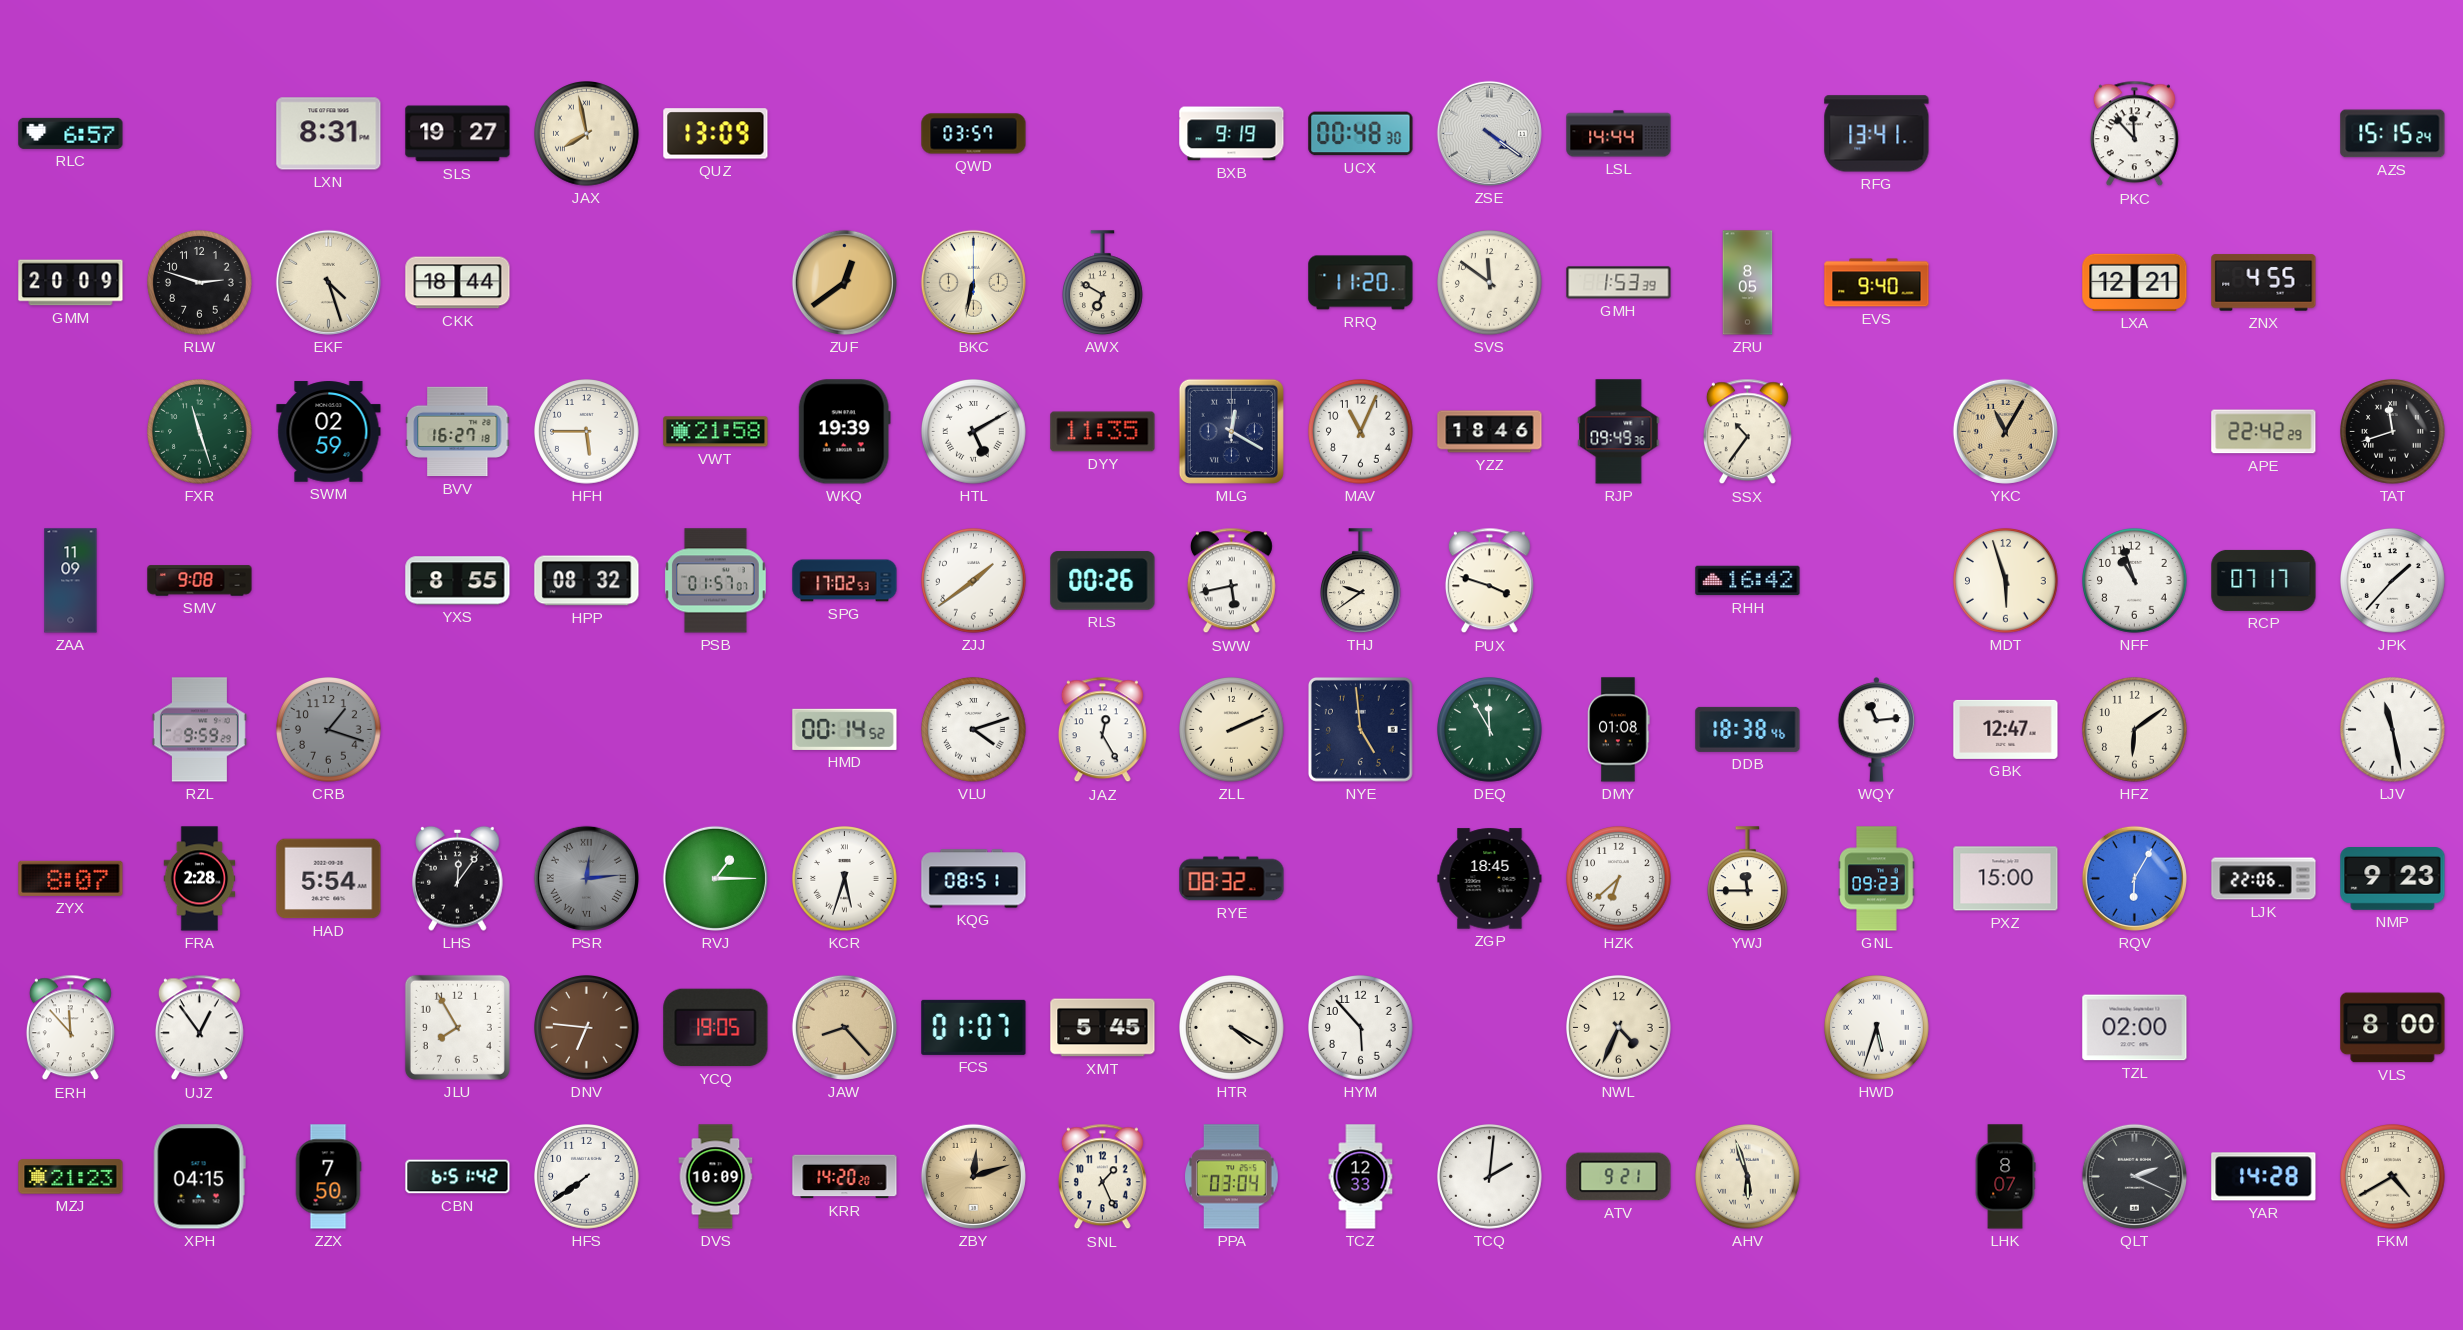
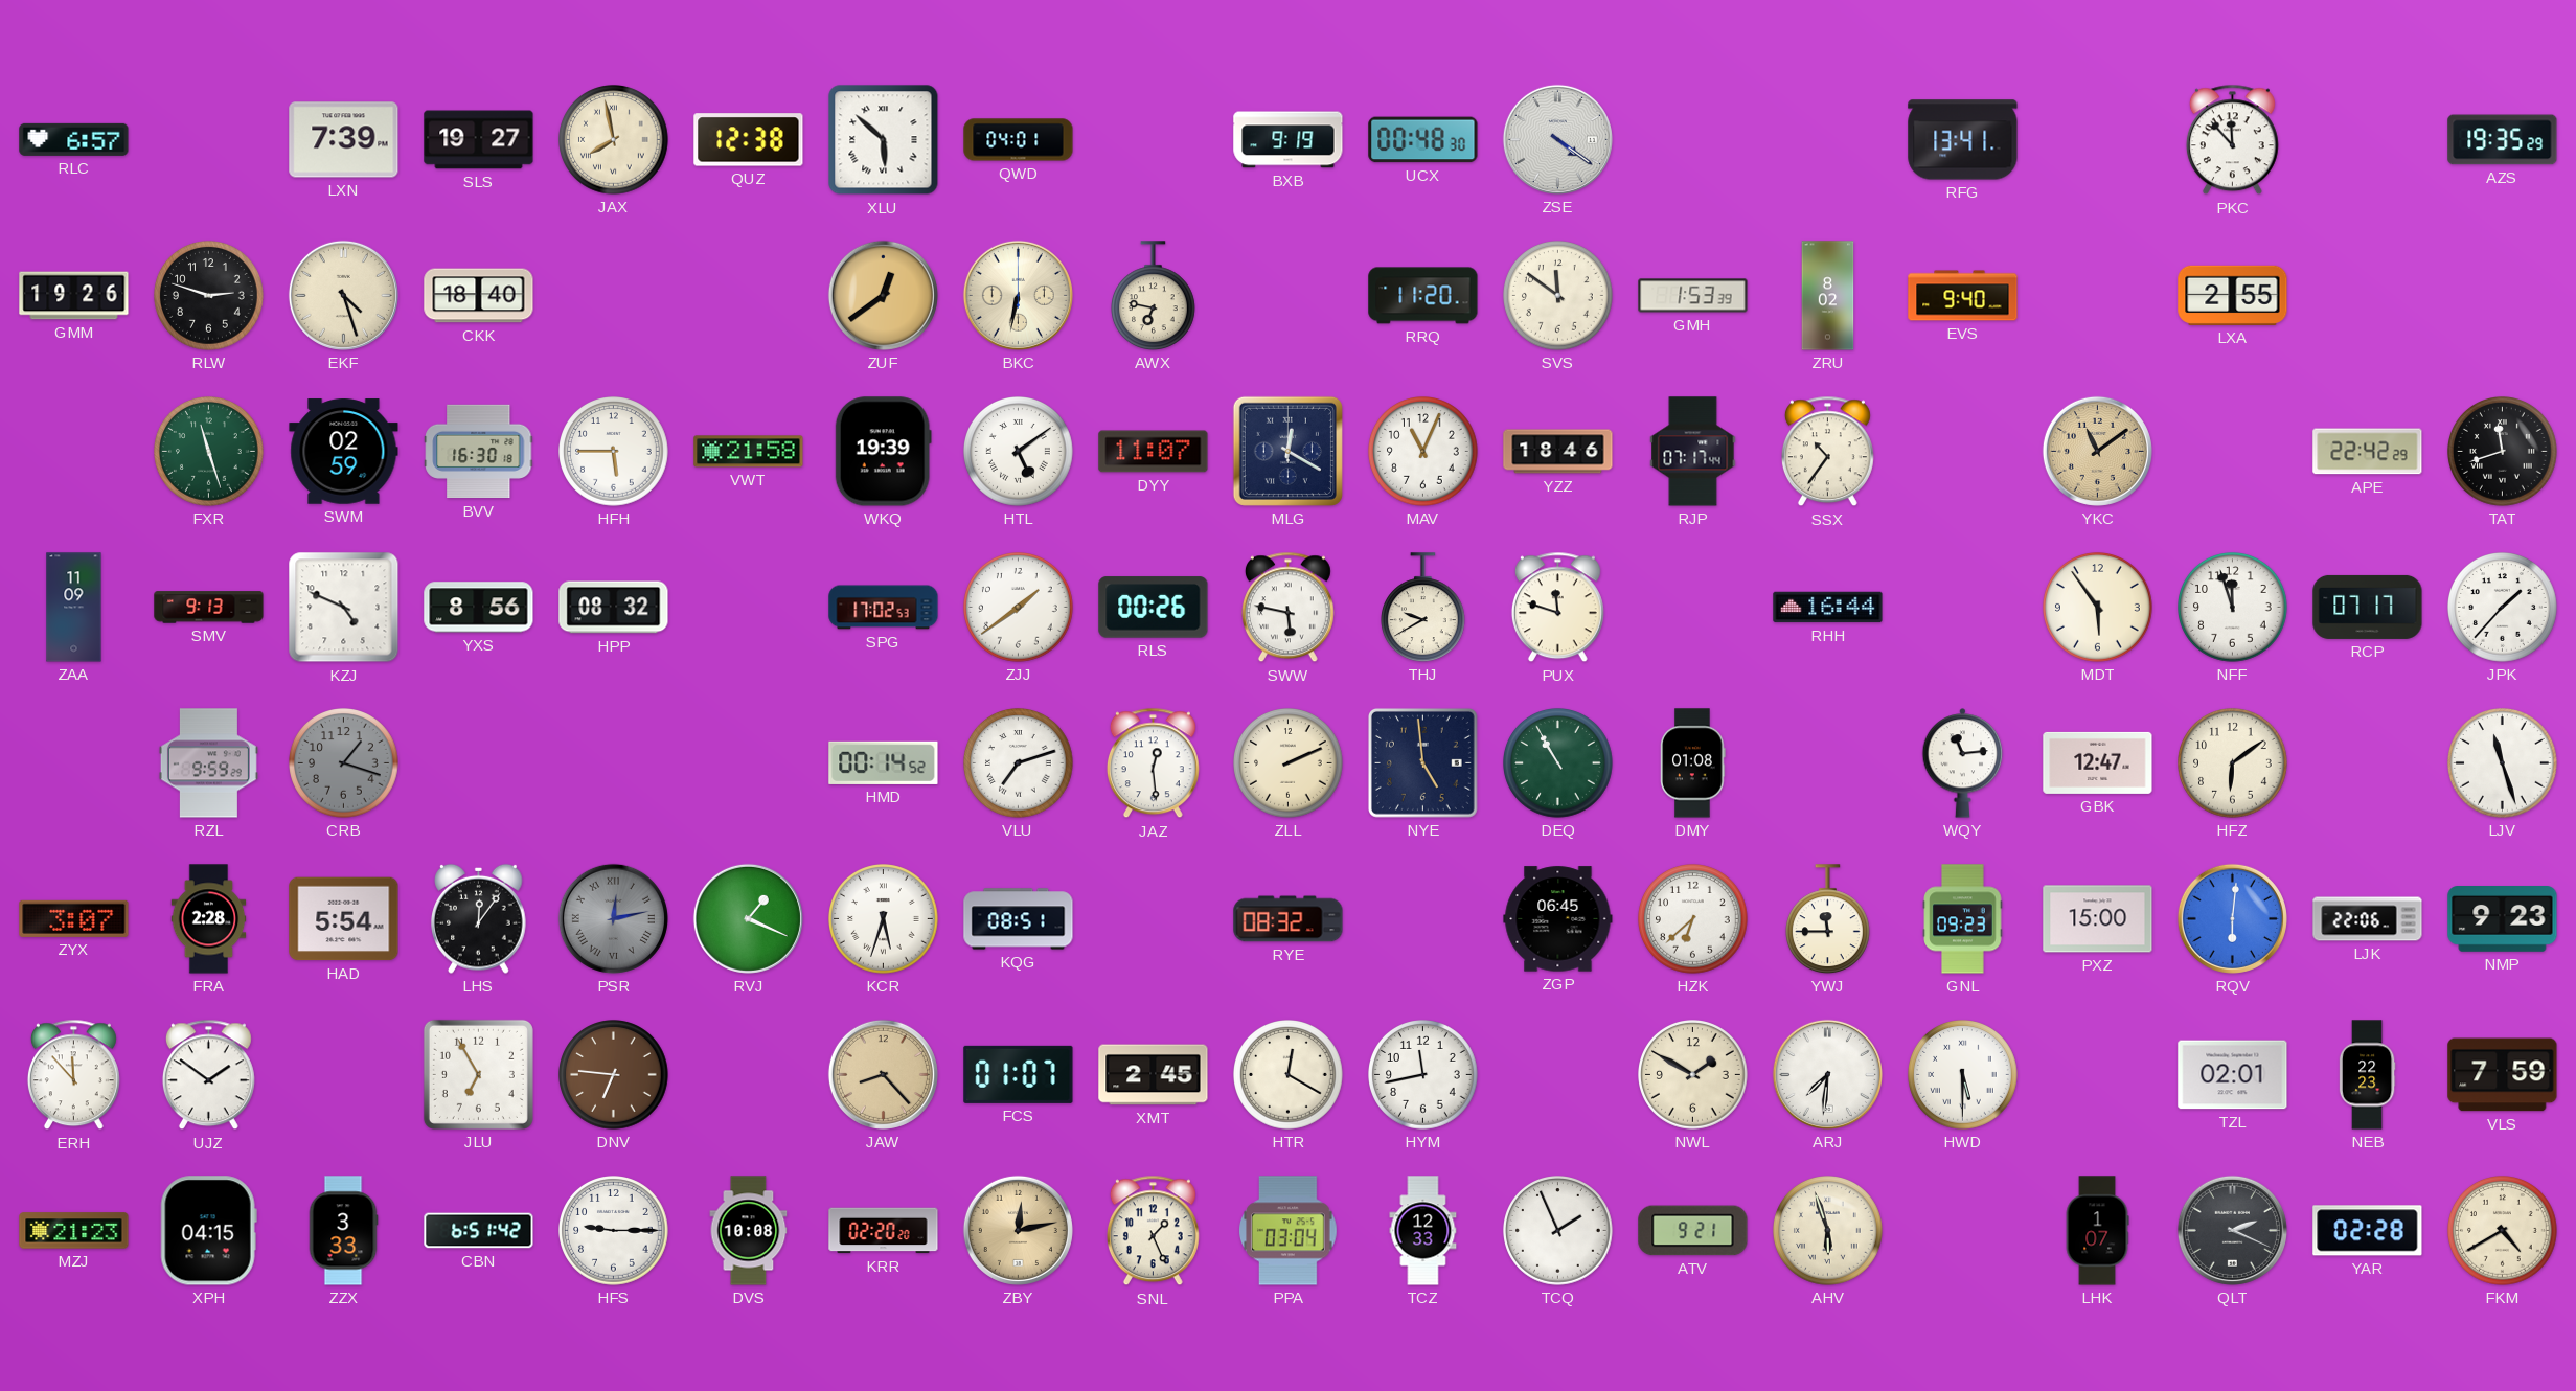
LXN: 8:31 -> 7:39 (344, 140)
QUZ: 13:09 -> 12:38 (749, 140)
XLU: none -> 5:52 (884, 140)
QWD: 03:57 -> 04:01 (1019, 140)
LSL: 14:44 -> none (1619, 134)
AZS: 15:15 -> 19:35 (2503, 140)
GMM: 20:09 -> 19:26 (74, 296)
CKK: 18:44 -> 18:40 (479, 296)
AWX: 6:50 -> 6:47 (1154, 296)
ZRU: 8:05 -> 8:02 (1828, 296)
LXA: 12:21 -> 2:55 (2233, 295)
ZNX: 4:55 -> none (2264, 283)
BVV: 16:27 -> 16:30 (479, 452)
HTL: 5:10 -> 5:09 (1019, 452)
DYY: 11:35 -> 11:07 (1154, 452)
RJP: 09:49 -> 07:17 (1693, 452)
YKC: 11:05 -> 11:09 (2097, 451)
SMV: 9:08 -> 9:13 (209, 608)
KZJ: none -> 4:49 (344, 608)
YXS: 8:55 -> 8:56 (479, 608)
PSB: 01:57 -> none (715, 581)
SWW: 5:43 -> 5:47 (1287, 608)
THJ: 9:39 -> 9:40 (1423, 608)
PUX: 3:48 -> 11:48 (1557, 608)
RHH: 16:42 -> 16:44 (1828, 608)
MDT: 5:57 -> 5:54 (2098, 608)
NFF: 10:57 -> 11:57 (2233, 608)
VLU: 4:12 -> 7:12 (1019, 763)
JAZ: 12:25 -> 12:29 (1153, 763)
DEQ: 11:55 -> 10:55 (1558, 763)
DDB: 18:38 -> none (1748, 729)
LJV: 11:28 -> 11:27 (2503, 763)
ZYX: 8:07 -> 3:07 (74, 918)
PSR: 12:14 -> 12:13 (613, 918)
RVJ: 1:15 -> 1:19 (748, 918)
ZGP: 18:45 -> 06:45 (1558, 919)
RQV: 6:05 -> 6:01 (2232, 918)
UJZ: 12:54 -> 1:51 (208, 1075)
JLU: 7:55 -> 6:55 (478, 1074)
YCQ: 19:05 -> none (716, 1028)
XMT: 5:45 -> 2:45 (1154, 1075)
HTR: 4:20 -> 12:20 (1289, 1075)
HYM: 5:53 -> 11:43 (1423, 1075)
NWL: 4:34 -> 1:50 (1693, 1075)
ARJ: none -> 7:31 (1827, 1074)
HWD: 5:33 -> 5:30 (1963, 1075)
TZL: 02:00 -> 02:01 (2233, 1075)
NEB: none -> 22:23 (2367, 1075)
VLS: 8:00 -> 7:59 (2503, 1075)
ZZX: 7:50 -> 3:33 (343, 1231)
HFS: 7:39 -> 9:15 (614, 1231)
DVS: 10:09 -> 10:08 (749, 1231)
KRR: 14:20 -> 02:20 (884, 1231)
ZBY: 12:12 -> 12:13 (1018, 1230)
TCQ: 2:01 -> 1:56 (1558, 1231)
LHK: 8:07 -> 1:07 (2097, 1231)
YAR: 14:28 -> 02:28 (2368, 1231)
